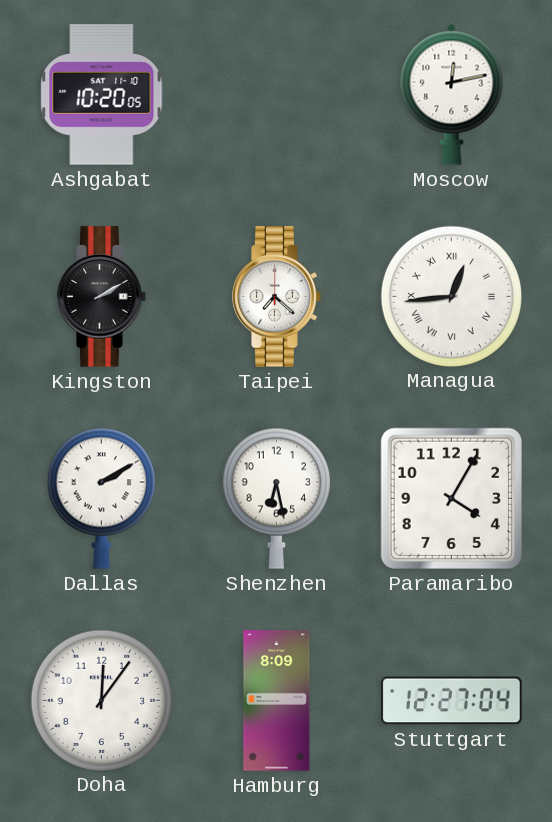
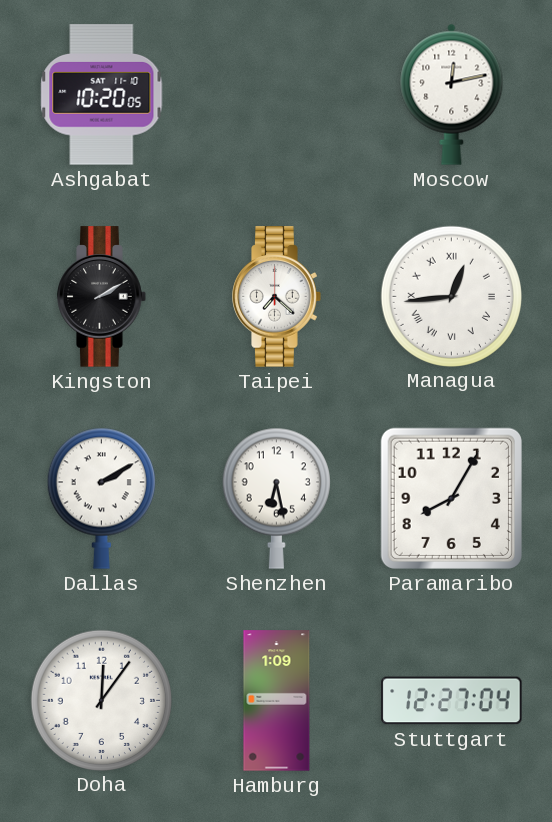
Paramaribo: 4:05 -> 8:05 (451, 498)
Hamburg: 8:09 -> 1:09 (277, 701)
